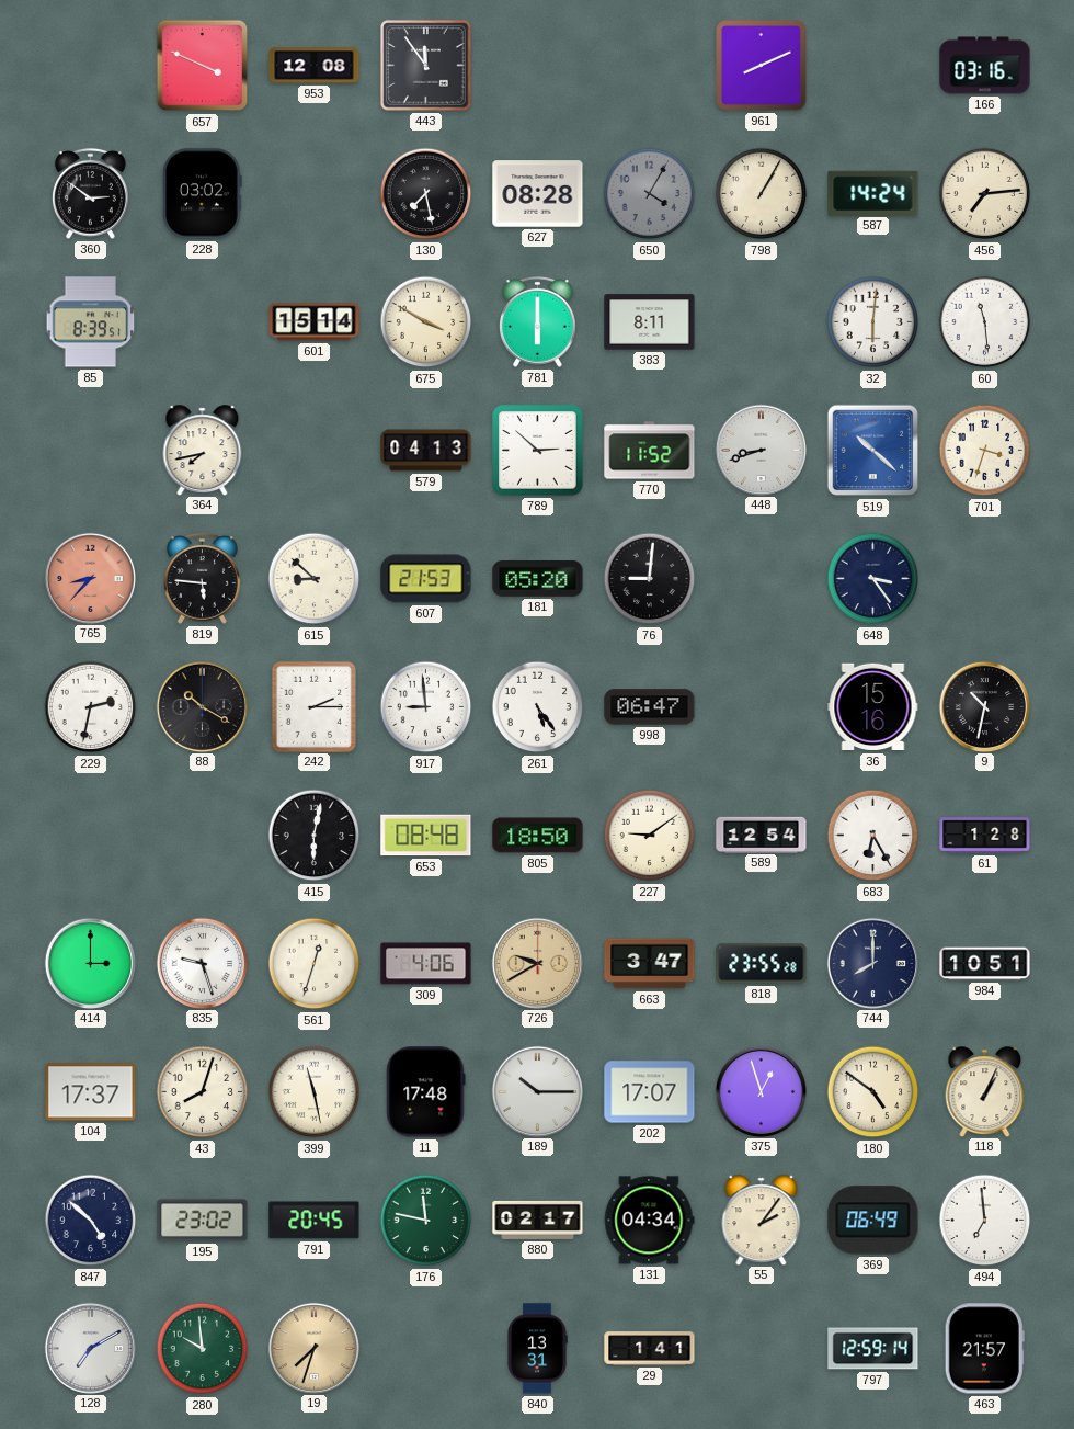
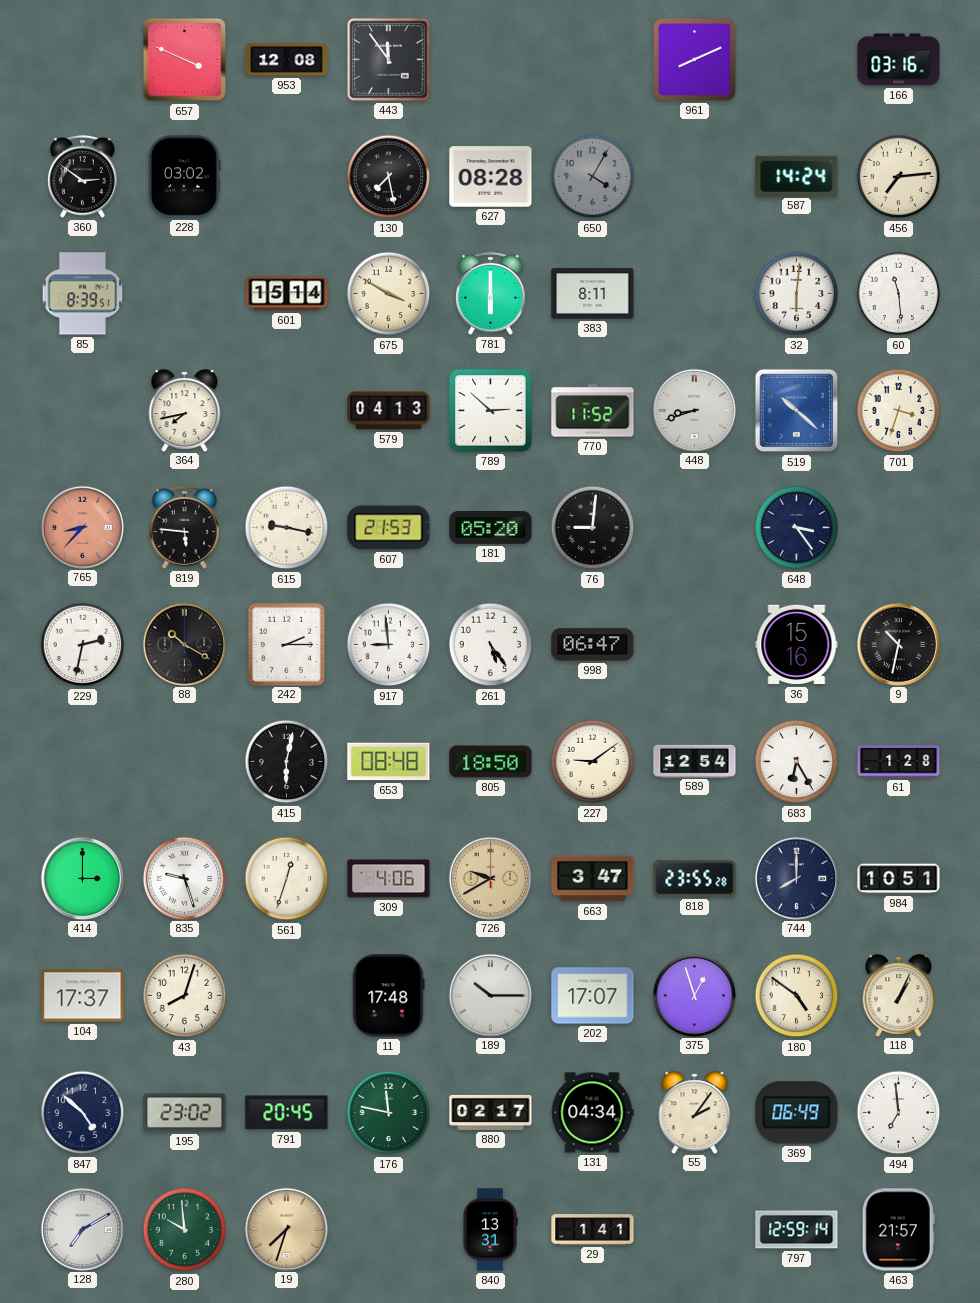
798: 1:05 -> none (762, 194)
615: 8:52 -> 9:17 (287, 528)
399: 11:28 -> none (315, 1092)
